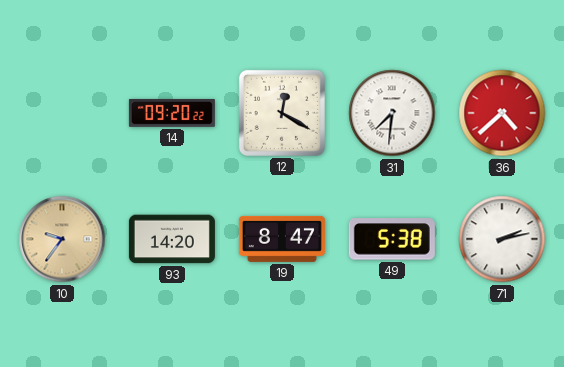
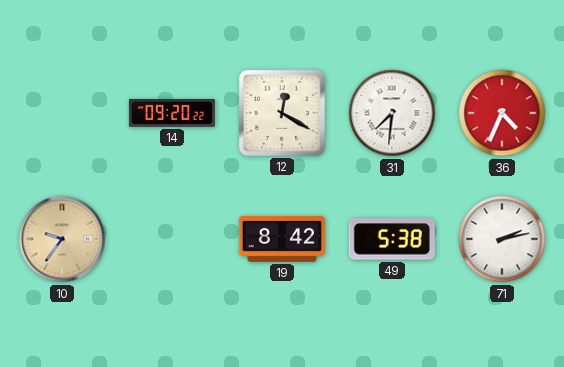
36: 4:38 -> 4:34 (502, 113)
93: 14:20 -> none (172, 239)
19: 8:47 -> 8:42 (282, 239)
